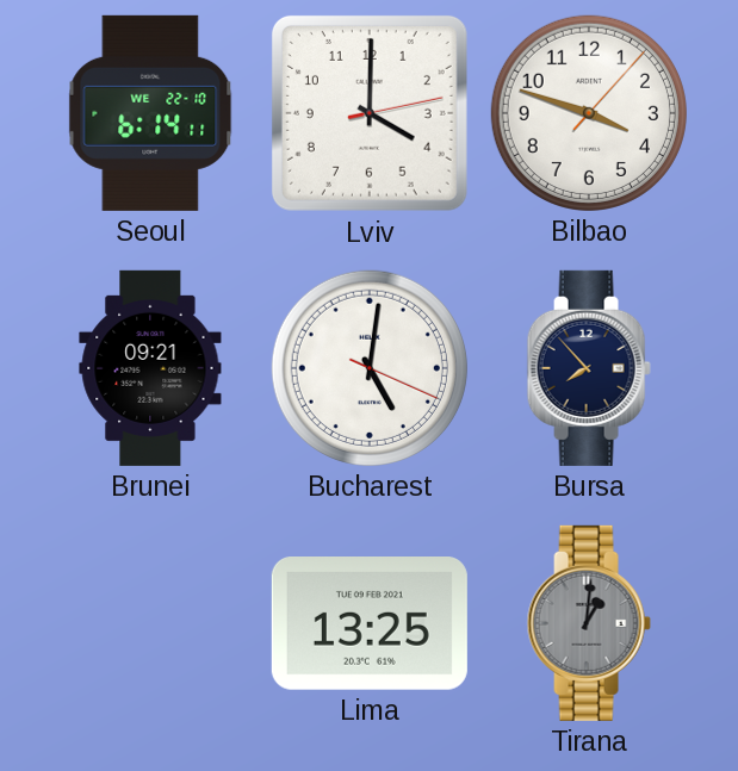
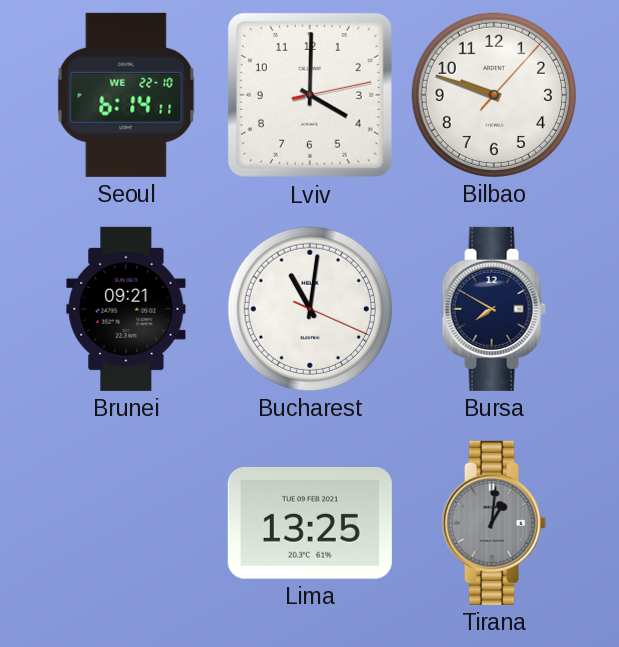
Bilbao: 3:48 -> 9:48 (494, 95)
Bucharest: 5:01 -> 11:01 (310, 309)
Bursa: 7:53 -> 7:50 (494, 309)
